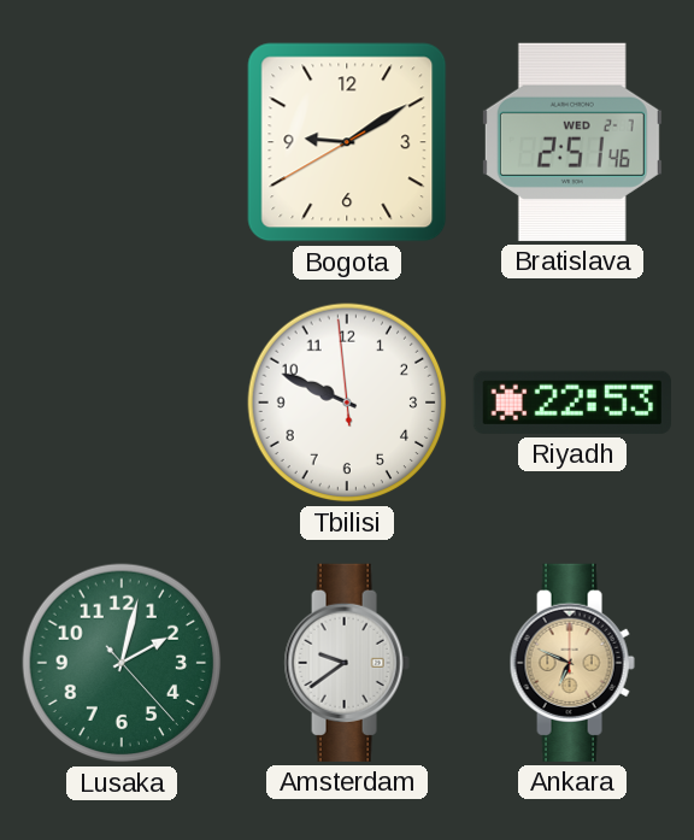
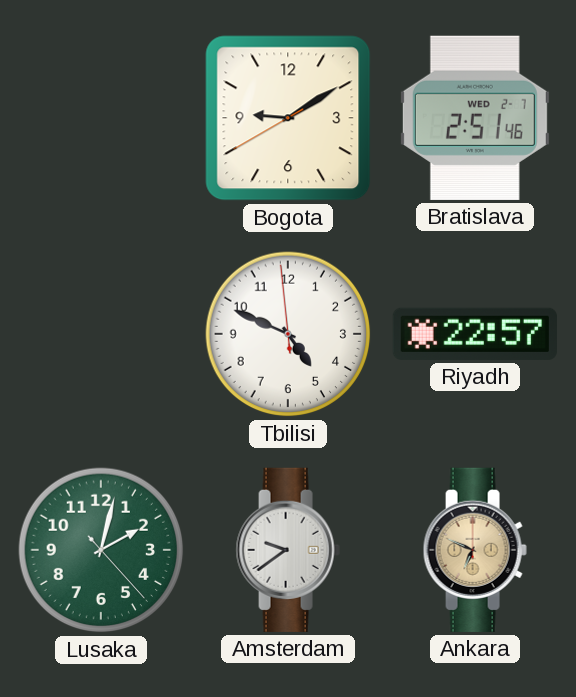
Tbilisi: 9:48 -> 4:48 (288, 334)
Riyadh: 22:53 -> 22:57 (475, 334)
